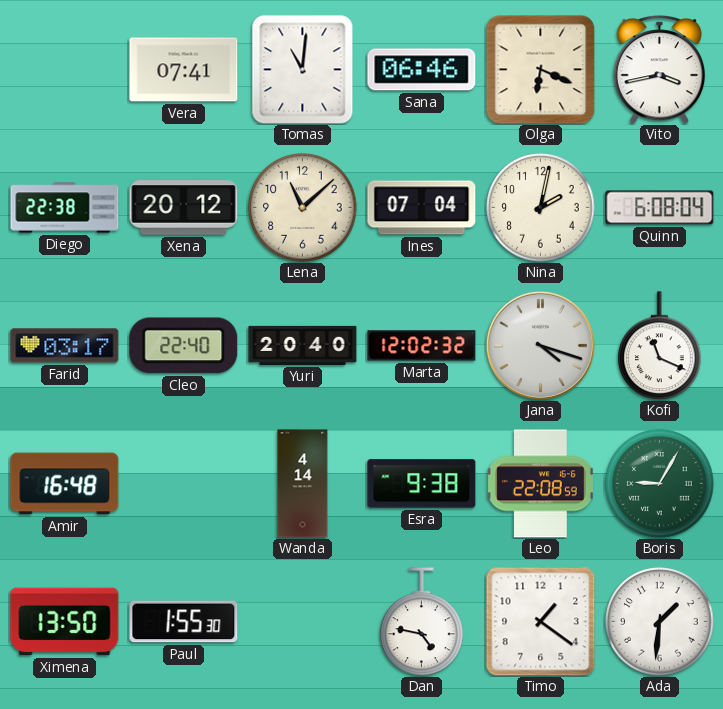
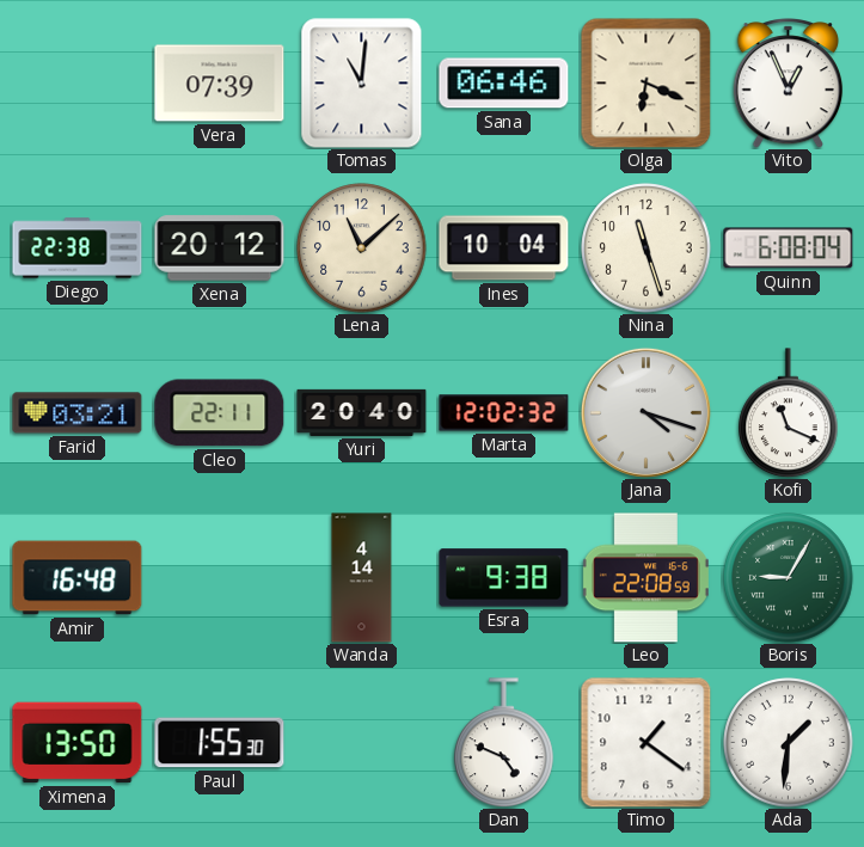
Vera: 07:41 -> 07:39 (220, 84)
Vito: 3:43 -> 12:56 (789, 84)
Ines: 07:04 -> 10:04 (504, 248)
Nina: 2:02 -> 11:27 (647, 248)
Farid: 03:17 -> 03:21 (78, 413)
Cleo: 22:40 -> 22:11 (220, 413)
Dan: 4:47 -> 4:49 (504, 743)
